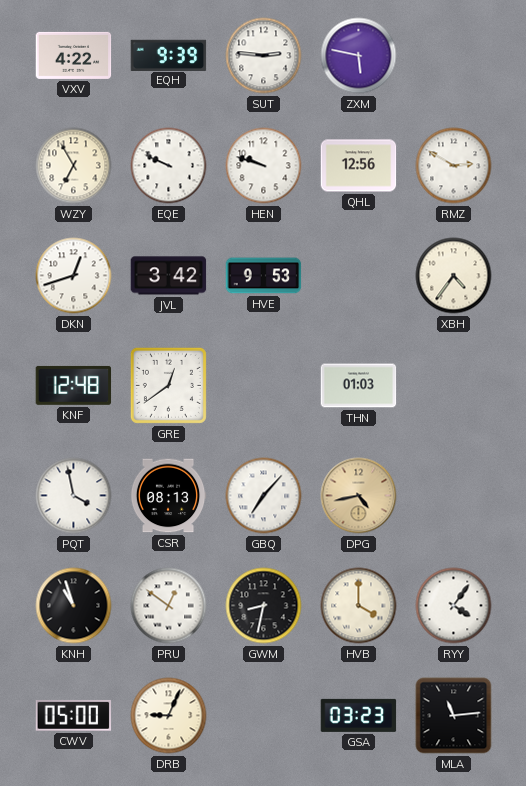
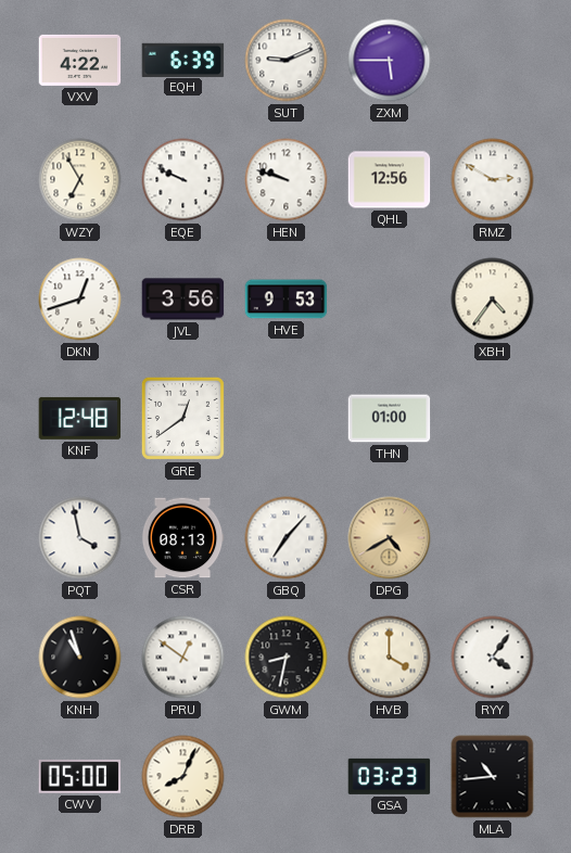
EQH: 9:39 -> 6:39 (183, 60)
SUT: 2:46 -> 9:11 (287, 61)
ZXM: 5:47 -> 5:45 (390, 61)
JVL: 3:42 -> 3:56 (183, 300)
THN: 01:03 -> 01:00 (390, 419)
DPG: 4:43 -> 4:40 (390, 538)
DRB: 9:04 -> 8:04 (183, 777)
MLA: 11:14 -> 10:44 (493, 777)
